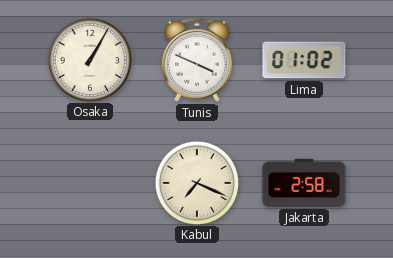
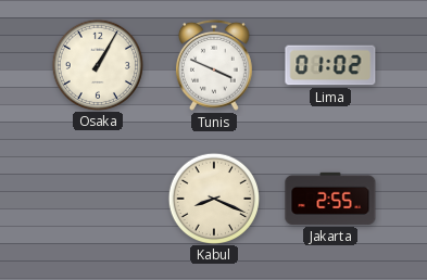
Kabul: 7:19 -> 8:19 (213, 198)
Jakarta: 2:58 -> 2:55 (330, 199)
